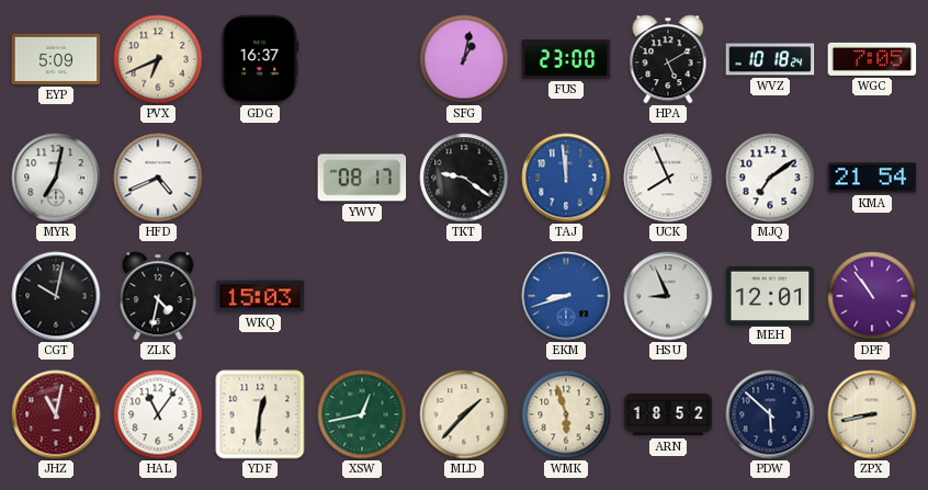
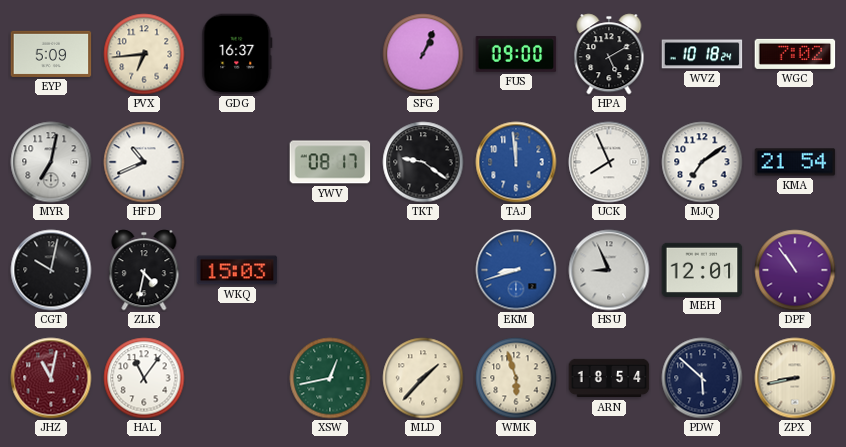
PVX: 6:41 -> 6:44 (144, 54)
SFG: 1:02 -> 1:04 (423, 54)
FUS: 23:00 -> 09:00 (516, 54)
WGC: 7:05 -> 7:02 (795, 54)
HFD: 4:41 -> 10:41 (144, 162)
YDF: 12:31 -> none (260, 414)
ARN: 18:52 -> 18:54 (609, 378)
